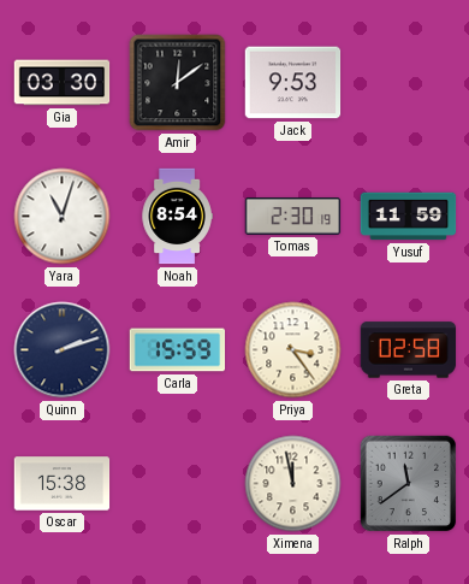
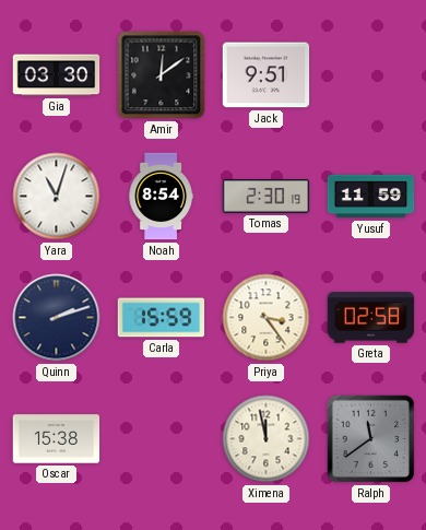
Jack: 9:53 -> 9:51 (267, 75)
